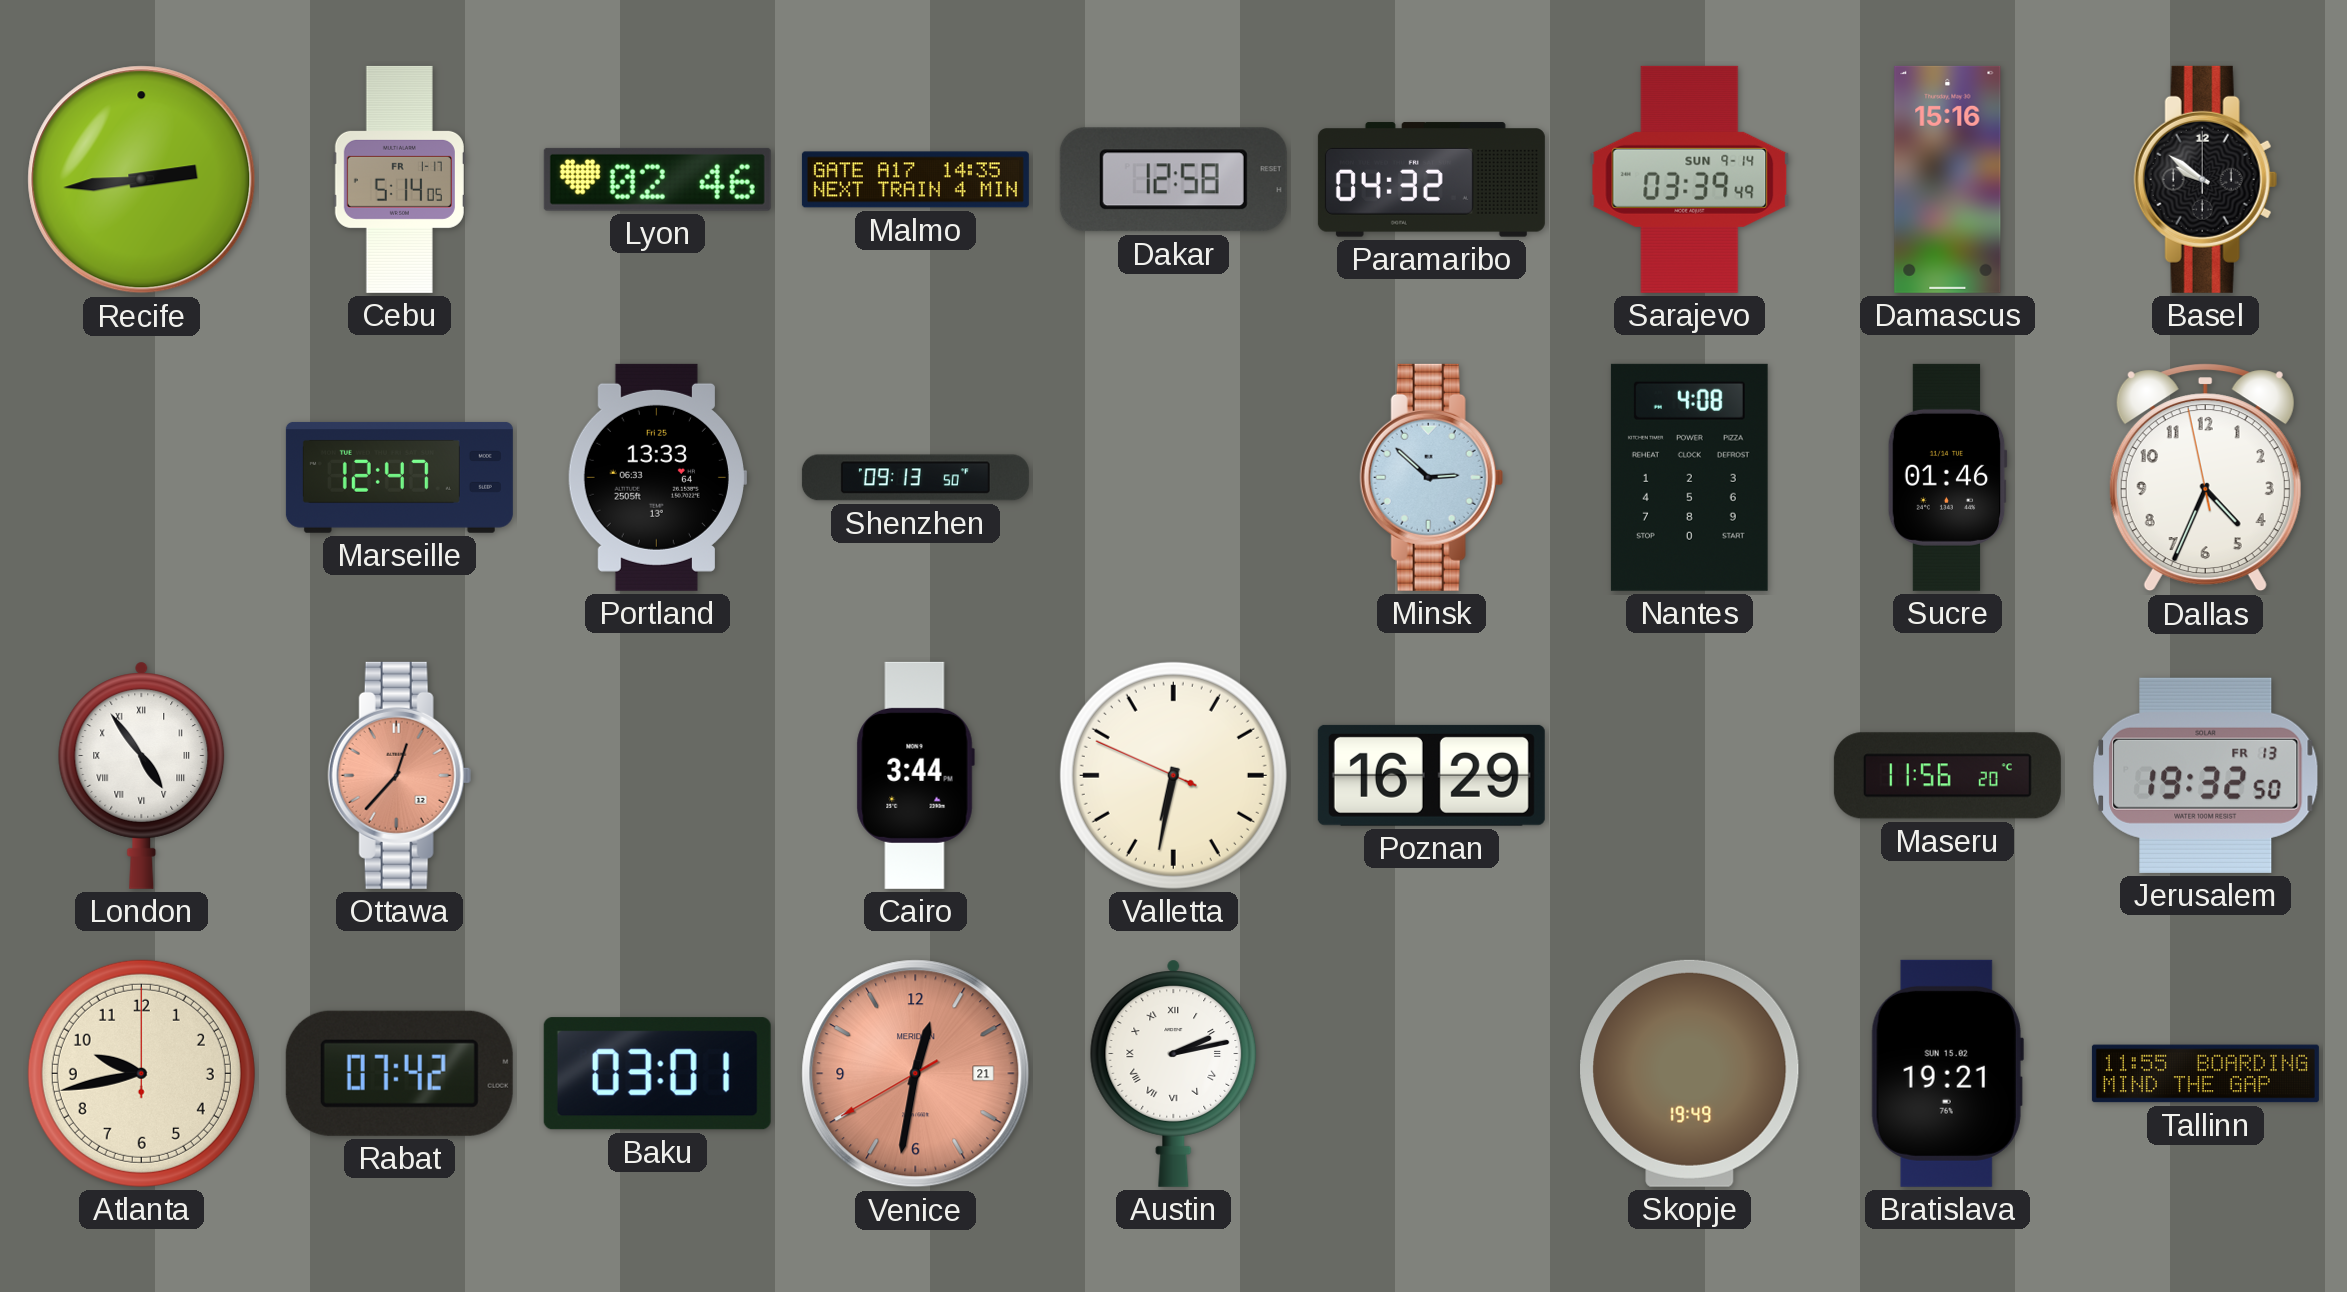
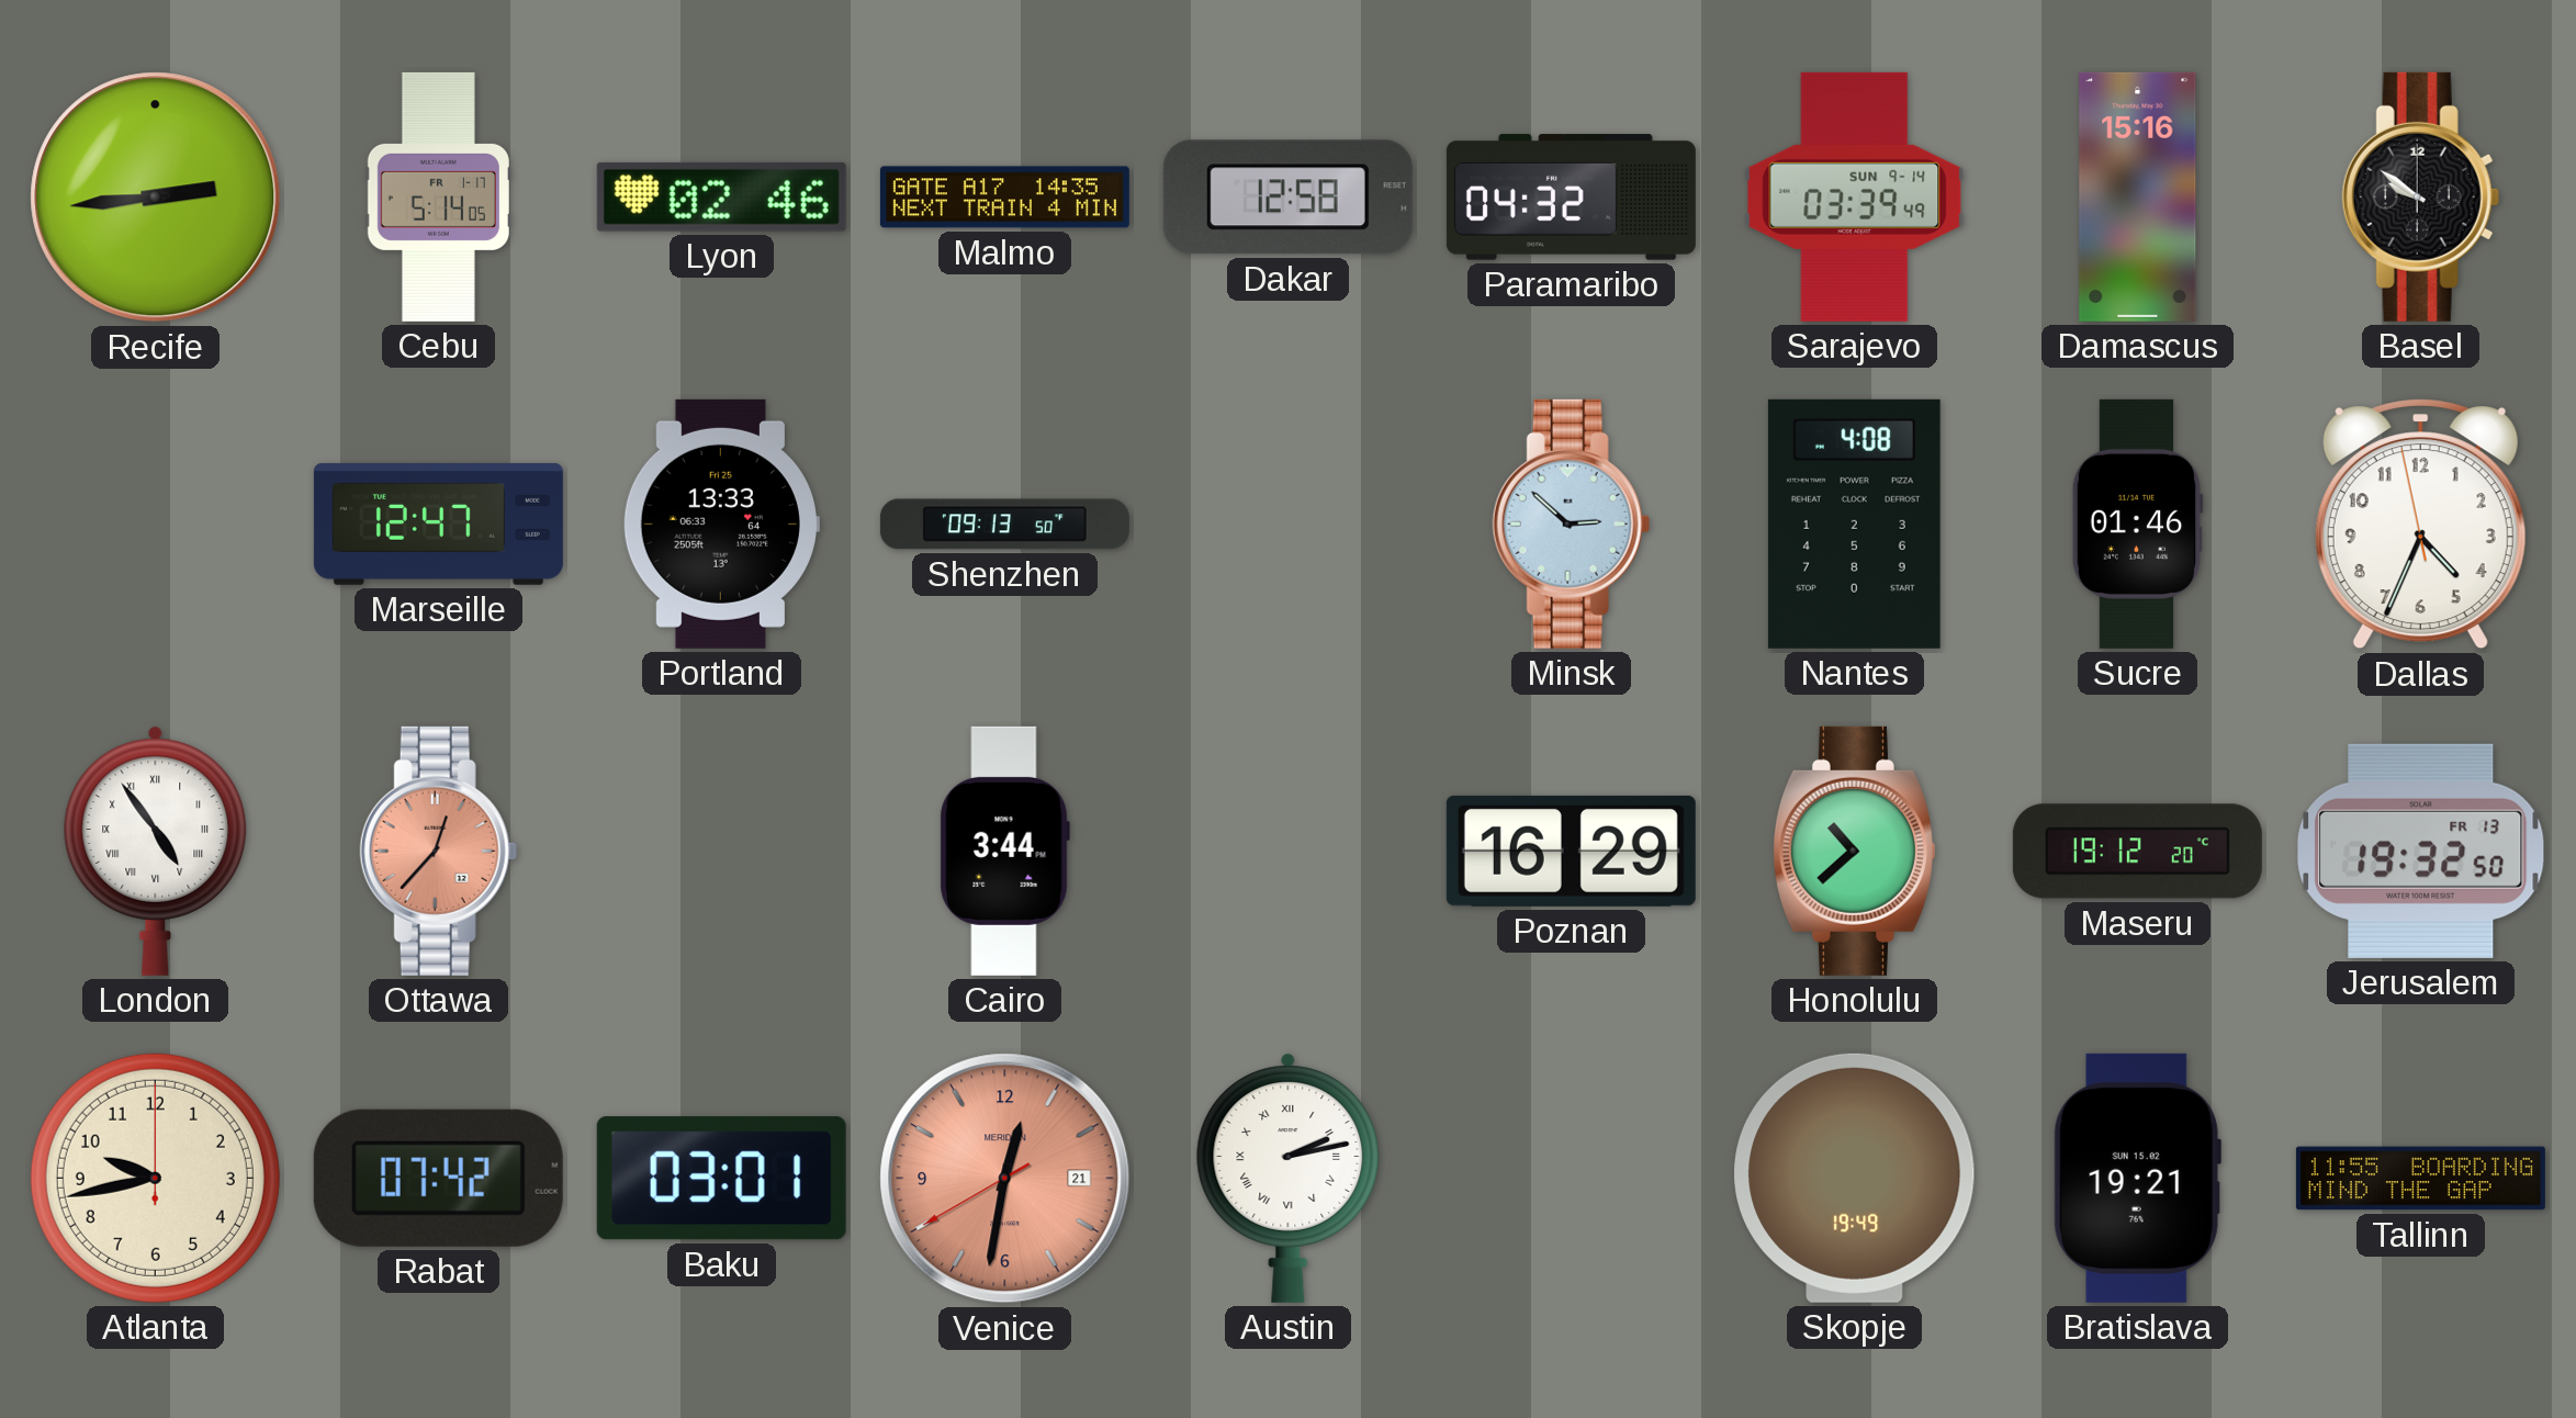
Valletta: 6:31 -> none (1173, 775)
Honolulu: none -> 10:38 (1854, 851)
Maseru: 11:56 -> 19:12 (2137, 852)
